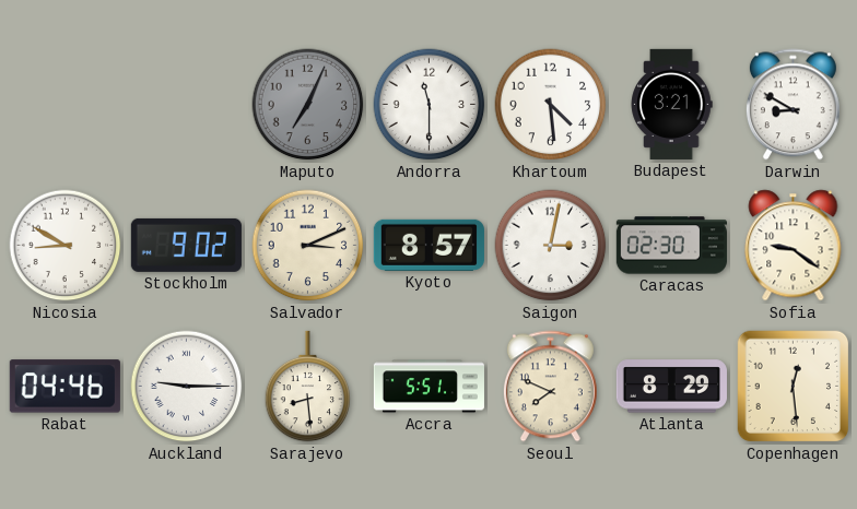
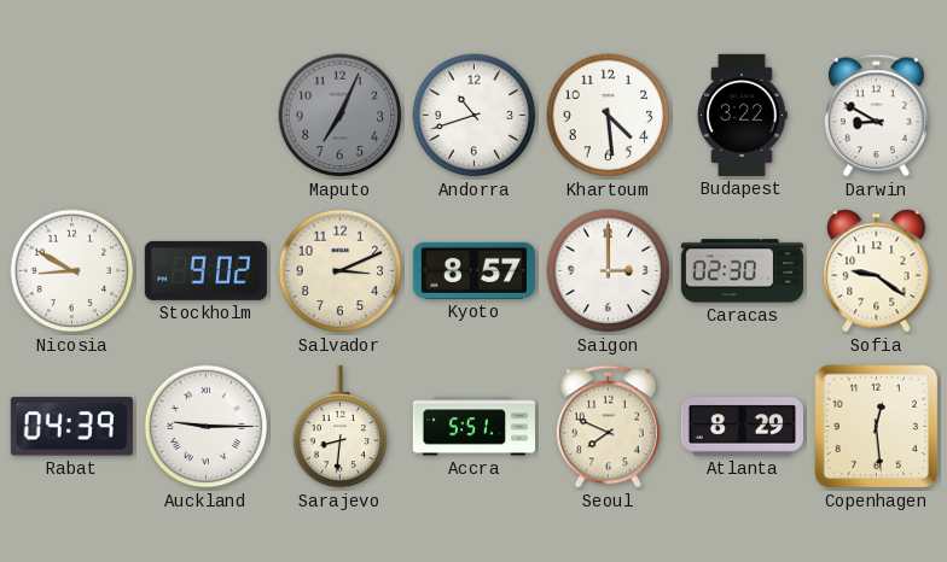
Andorra: 11:30 -> 10:42 (475, 116)
Budapest: 3:21 -> 3:22 (742, 115)
Saigon: 3:02 -> 3:00 (609, 271)
Rabat: 04:46 -> 04:39 (71, 427)
Sarajevo: 8:29 -> 8:31 (341, 427)
